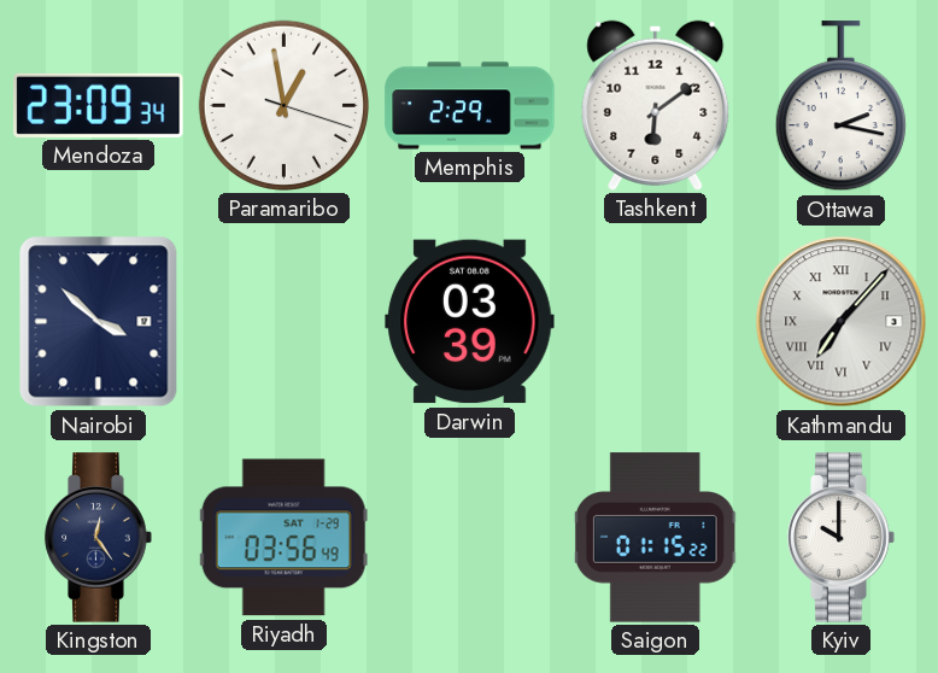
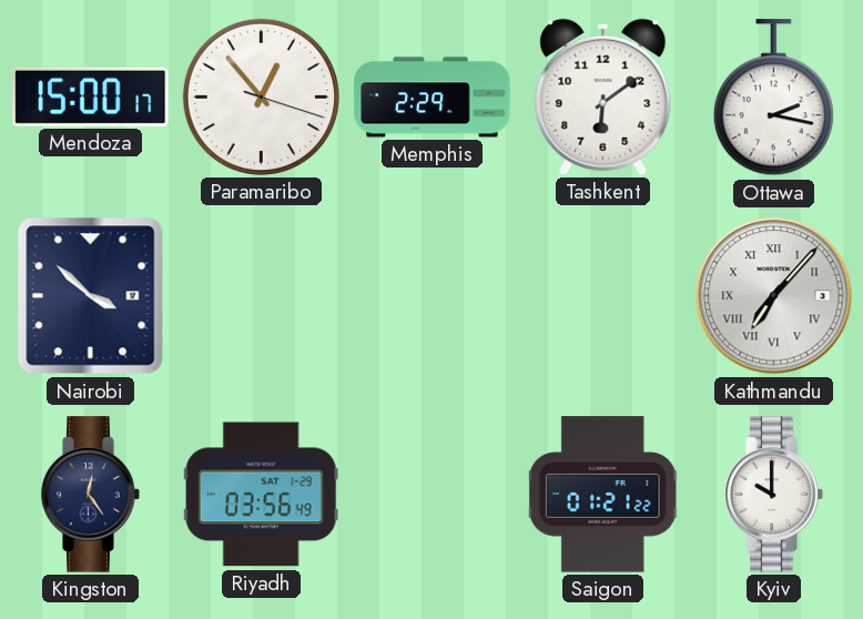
Mendoza: 23:09 -> 15:00 (91, 97)
Paramaribo: 12:58 -> 12:53 (261, 97)
Darwin: 03:39 -> none (470, 322)
Saigon: 01:15 -> 01:21 (603, 495)
